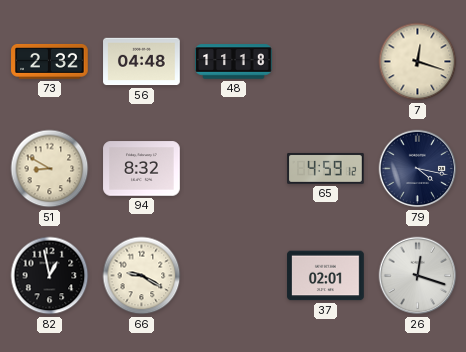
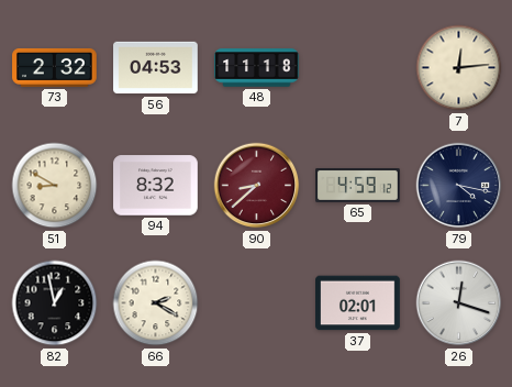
56: 04:48 -> 04:53 (156, 68)
7: 12:18 -> 12:14 (459, 68)
90: none -> 8:38 (257, 186)
66: 9:20 -> 2:20 (156, 303)
